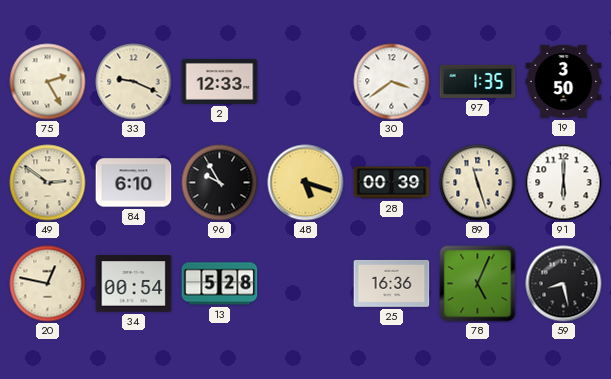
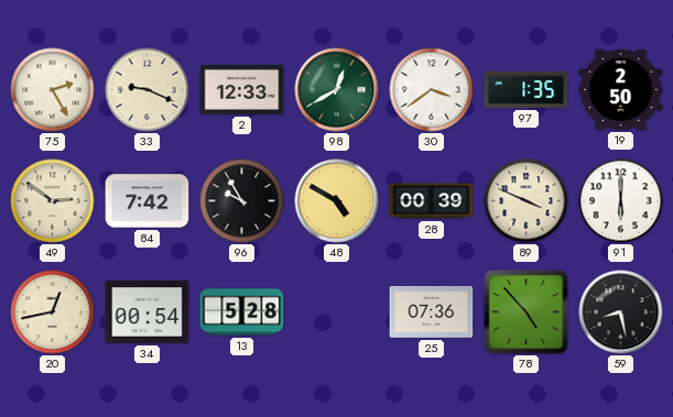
98: none -> 12:40 (337, 90)
19: 3:50 -> 2:50 (621, 89)
84: 6:10 -> 7:42 (148, 201)
48: 5:18 -> 4:50 (337, 201)
89: 11:27 -> 3:49 (527, 201)
20: 12:47 -> 12:43 (53, 312)
25: 16:36 -> 07:36 (432, 311)
78: 5:04 -> 4:53 (527, 312)
